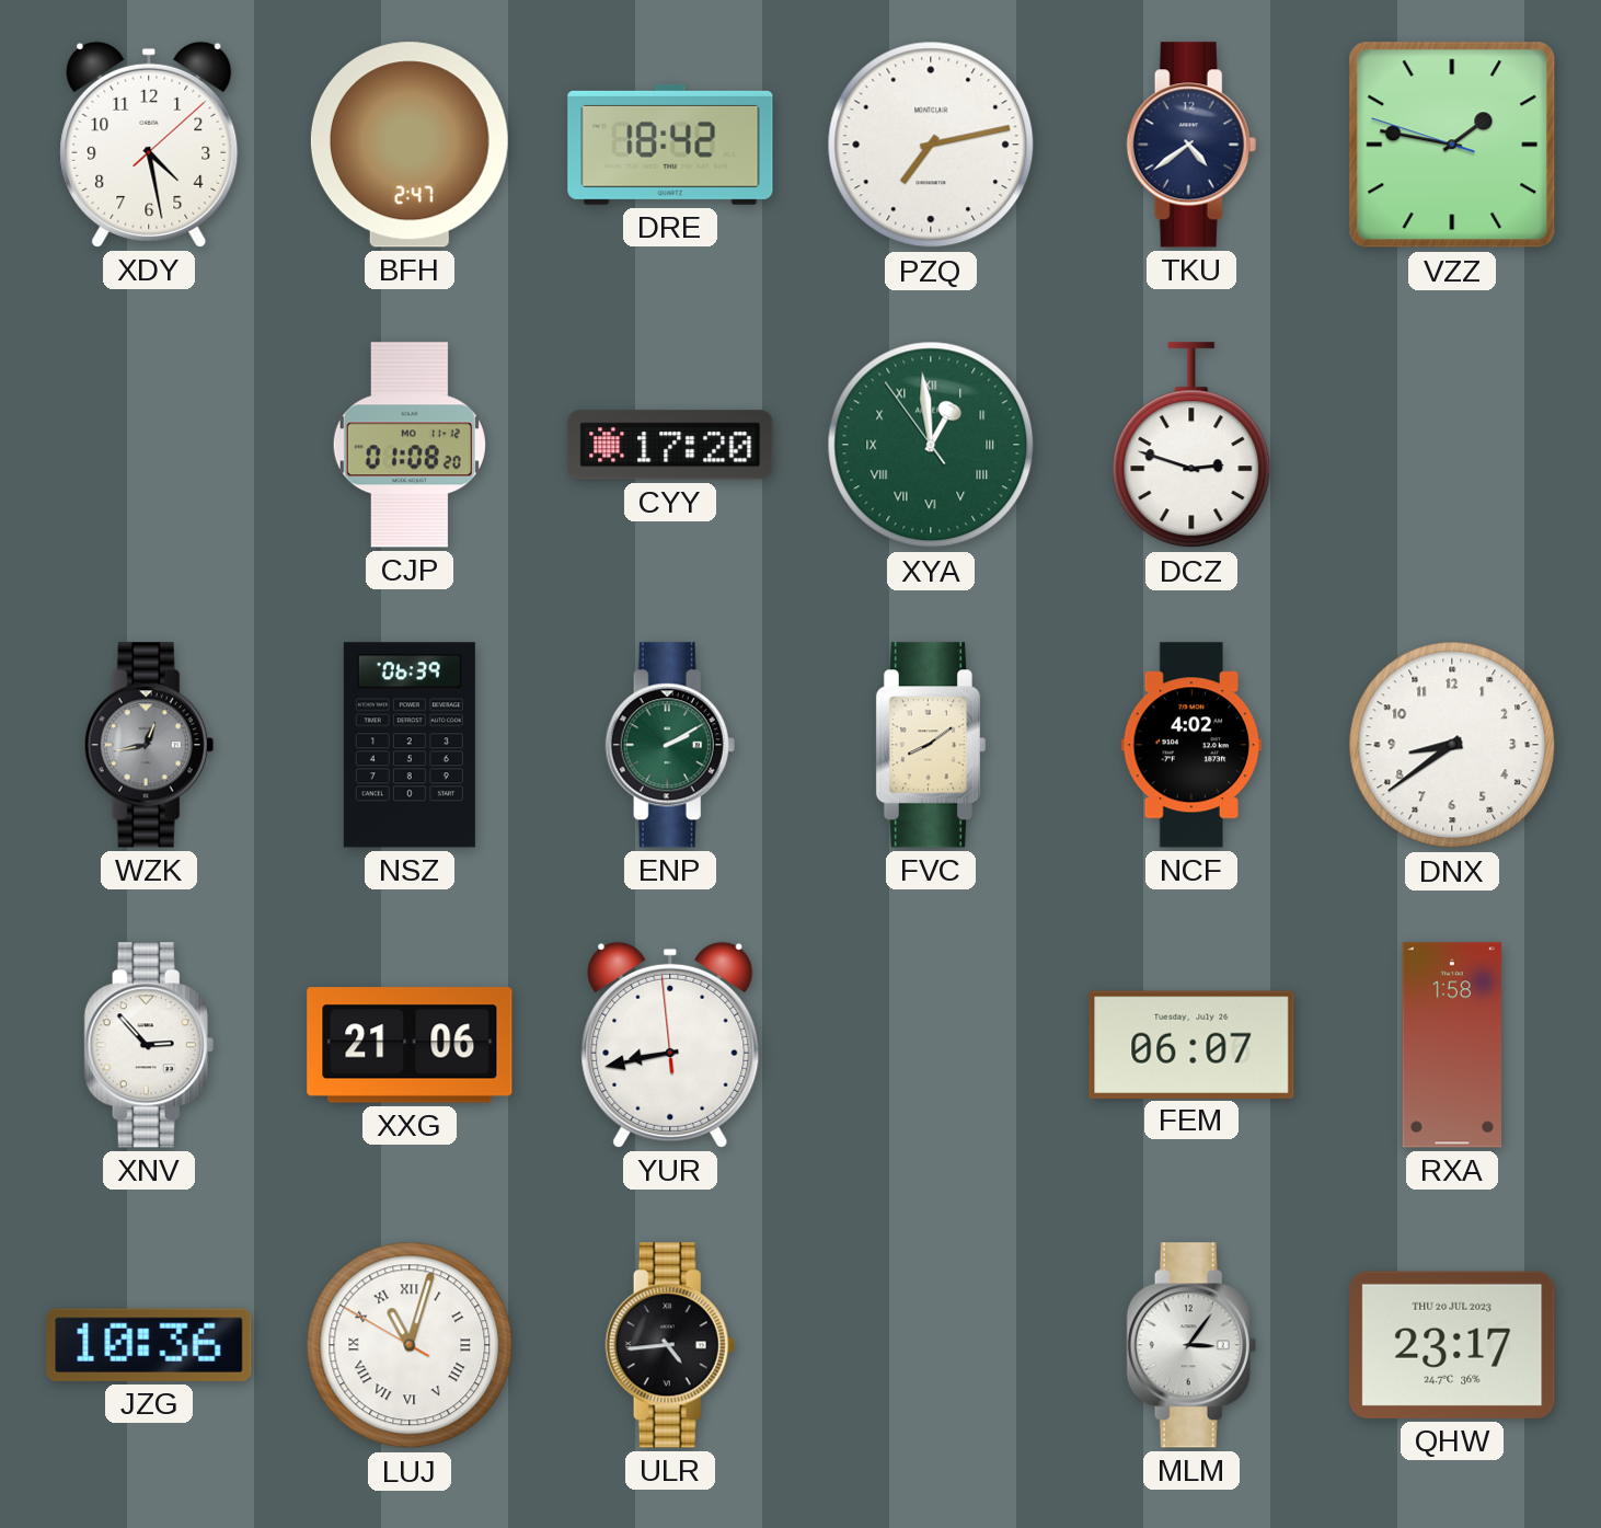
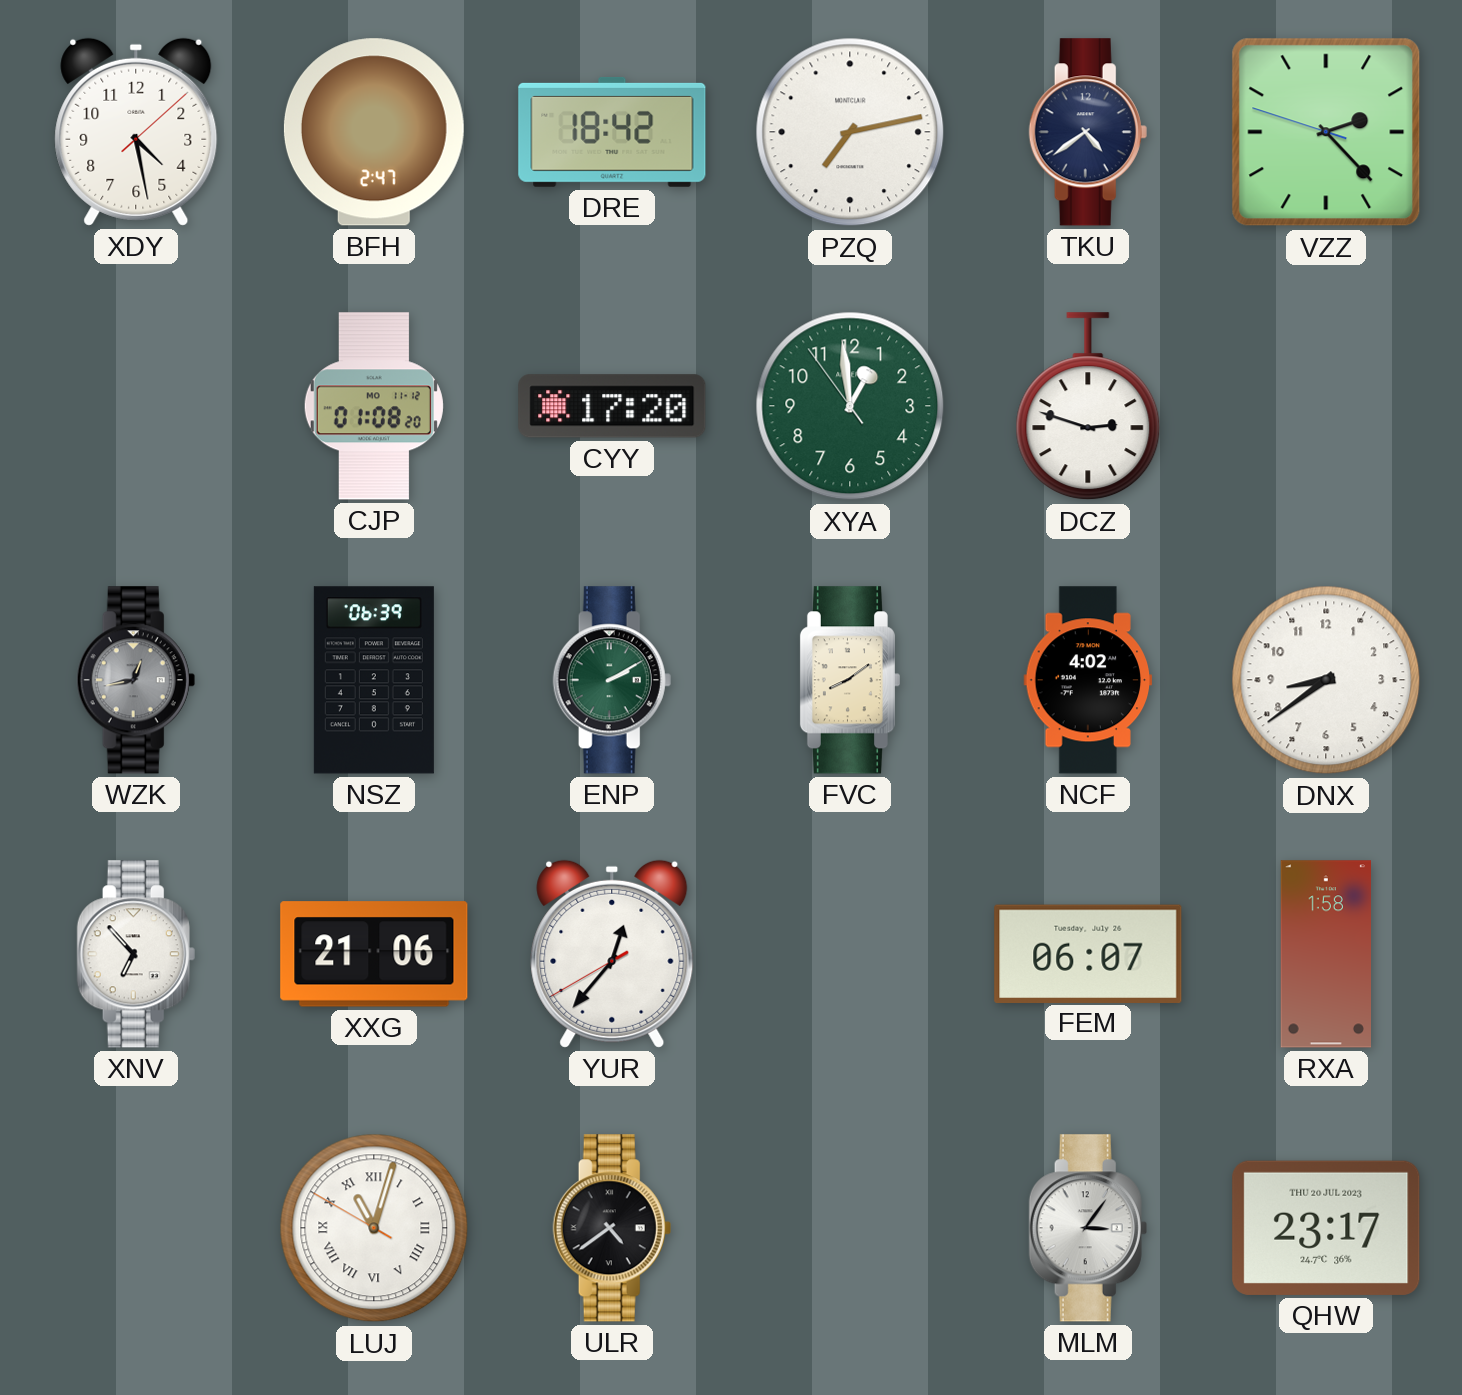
VZZ: 1:46 -> 2:22 (1326, 132)
XYA numerals: Roman -> Arabic (850, 406)
XNV: 2:53 -> 6:53 (136, 954)
YUR: 8:42 -> 12:36 (612, 954)
JZG: 10:36 -> none (149, 1345)
ULR: 4:44 -> 4:39 (612, 1228)
